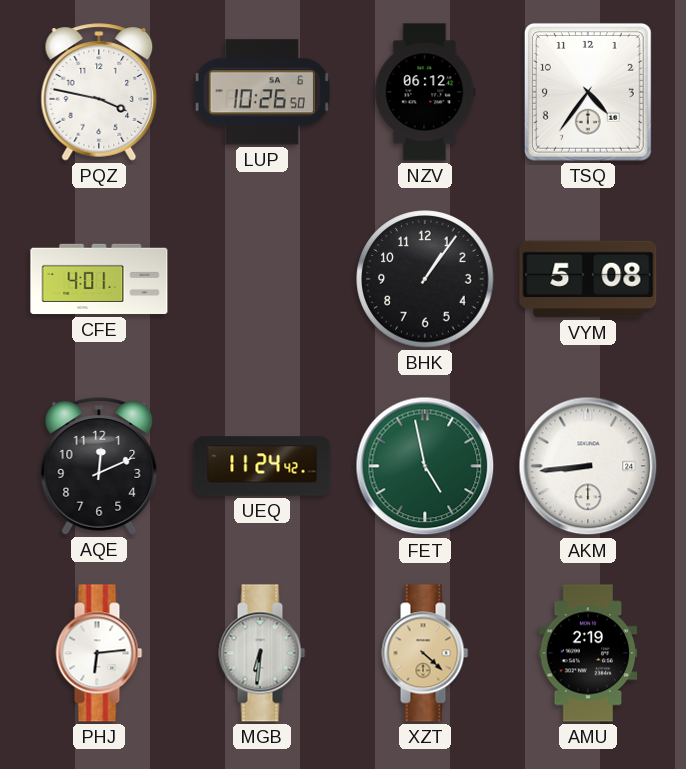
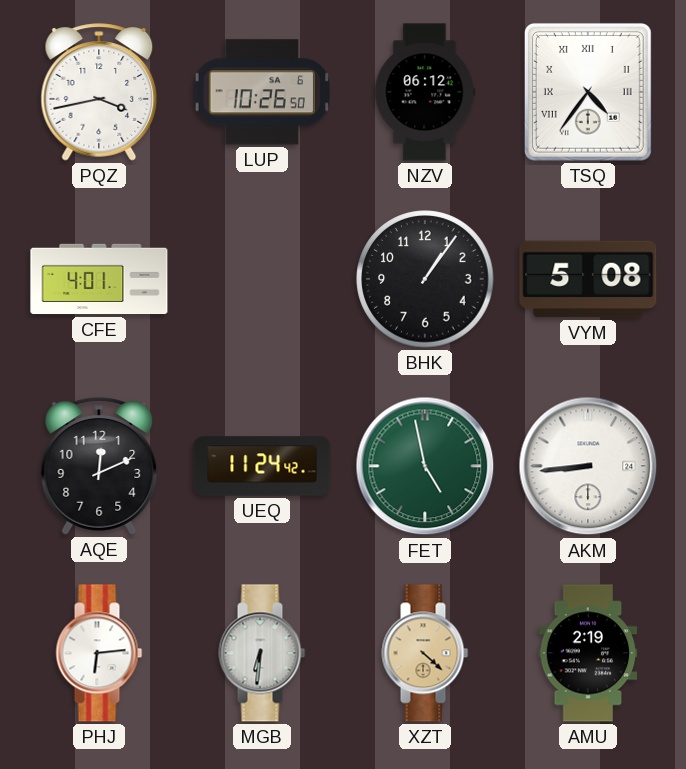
PQZ: 3:47 -> 3:43 (99, 92)
TSQ numerals: Arabic -> Roman (588, 92)
